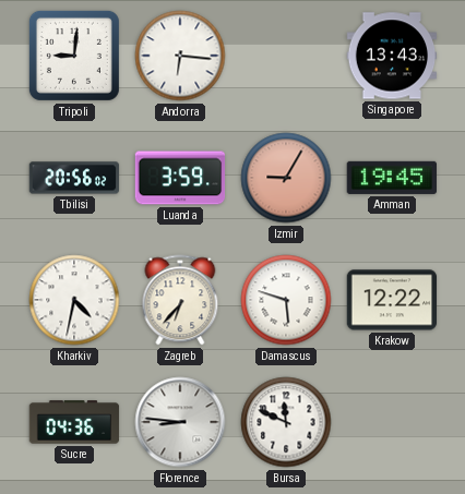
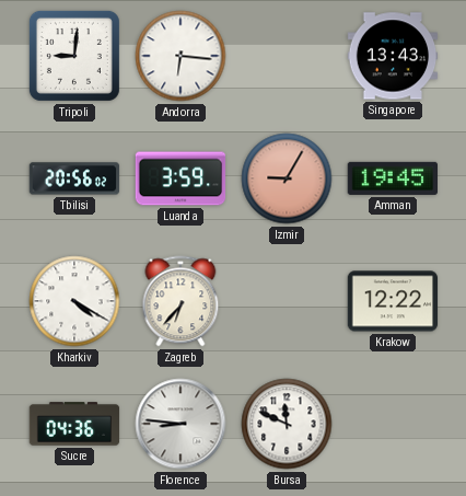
Kharkiv: 4:32 -> 4:20 (74, 301)
Damascus: 5:48 -> none (286, 300)
